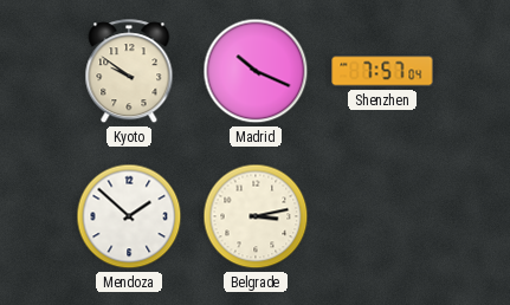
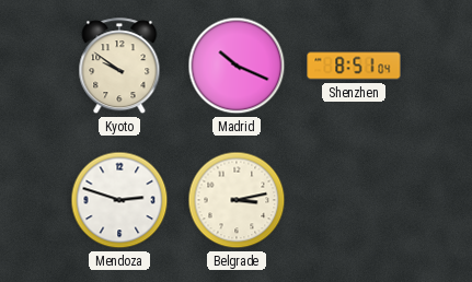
Shenzhen: 7:57 -> 8:51 (354, 66)
Mendoza: 1:52 -> 2:48 (119, 200)
